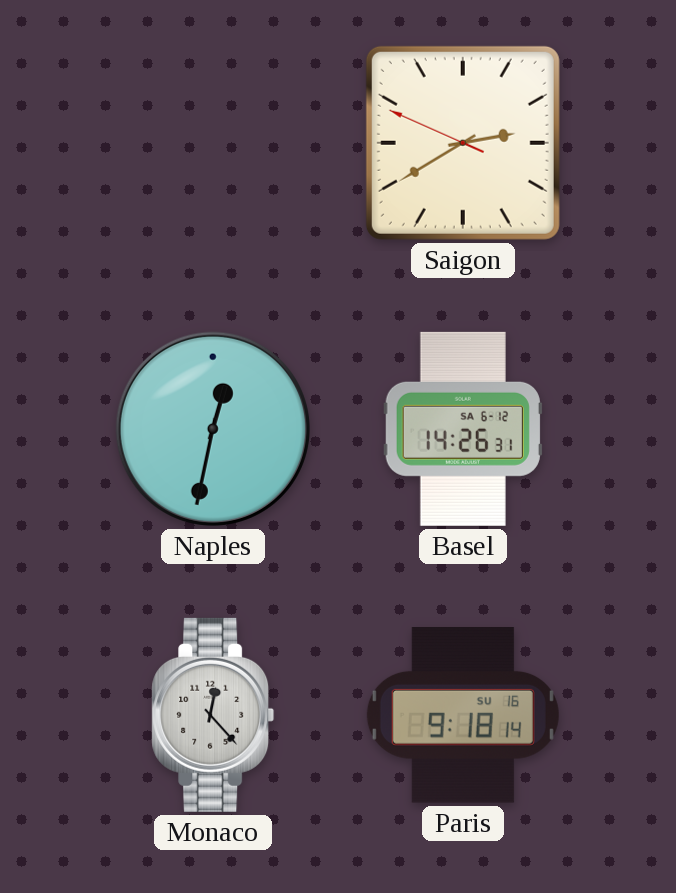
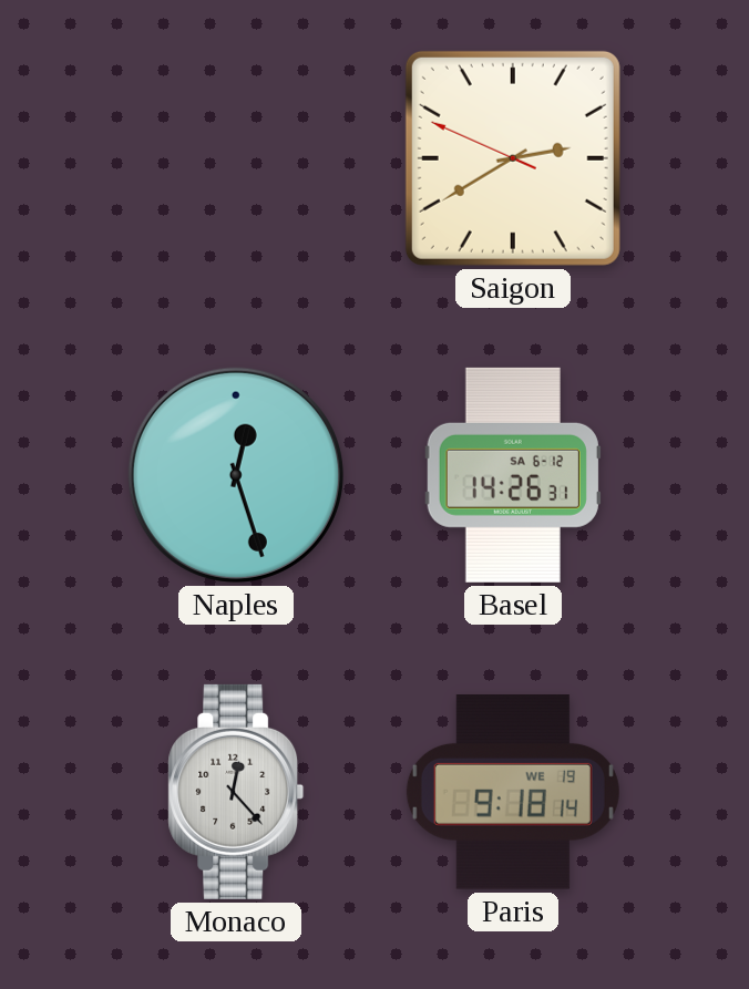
Naples: 12:32 -> 12:27 (236, 475)
Paris date: SU 16 -> WE 19 (513, 792)
